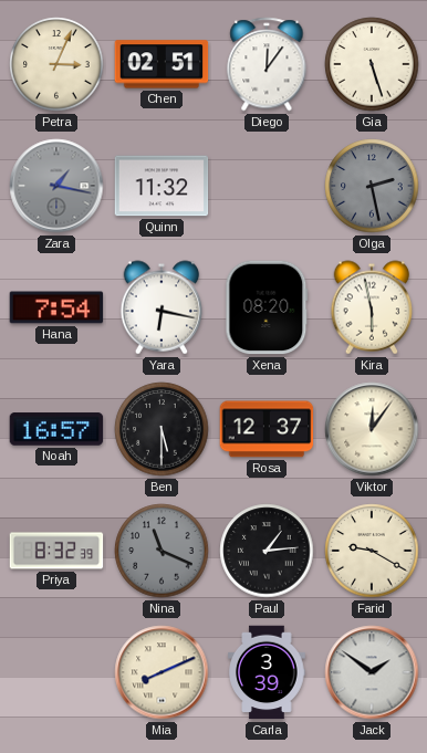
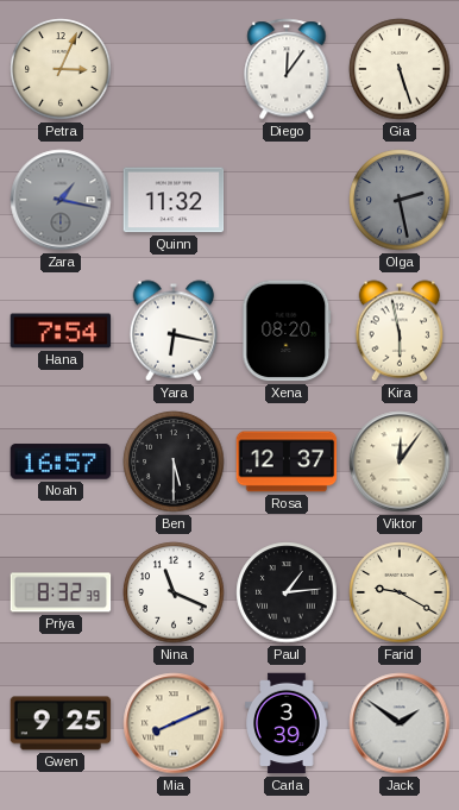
Chen: 02:51 -> none (162, 64)
Nina dial: grey -> white (174, 592)
Gwen: none -> 9:25 (61, 723)
